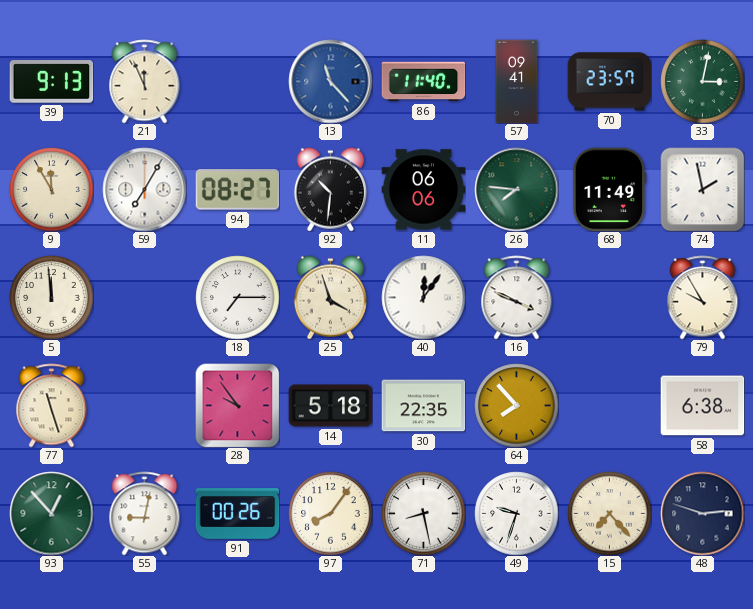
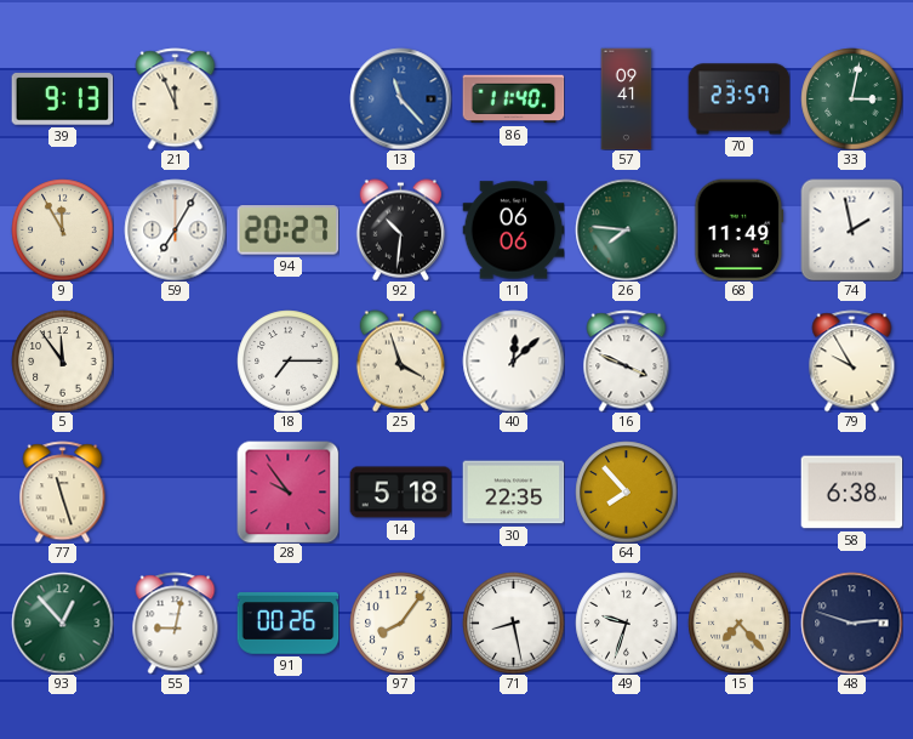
94: 08:27 -> 20:27 (287, 231)
5: 11:59 -> 11:54 (62, 360)
40: 12:06 -> 12:08 (513, 360)
